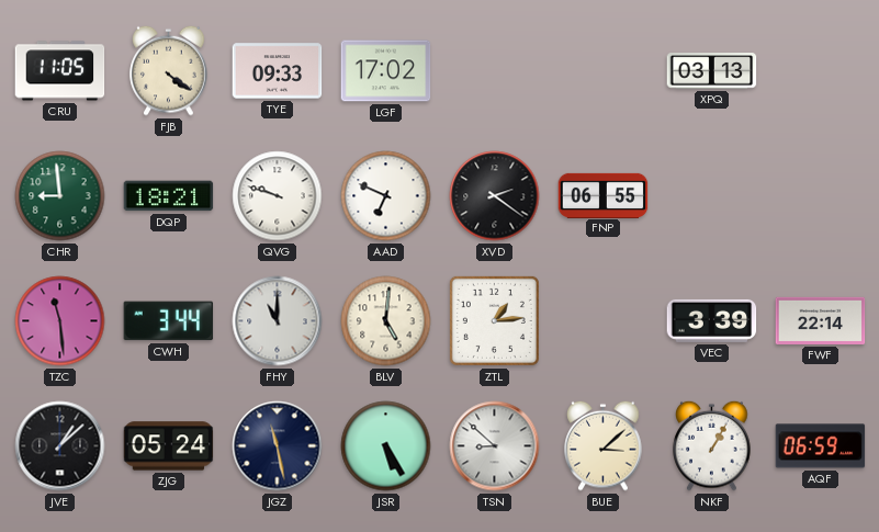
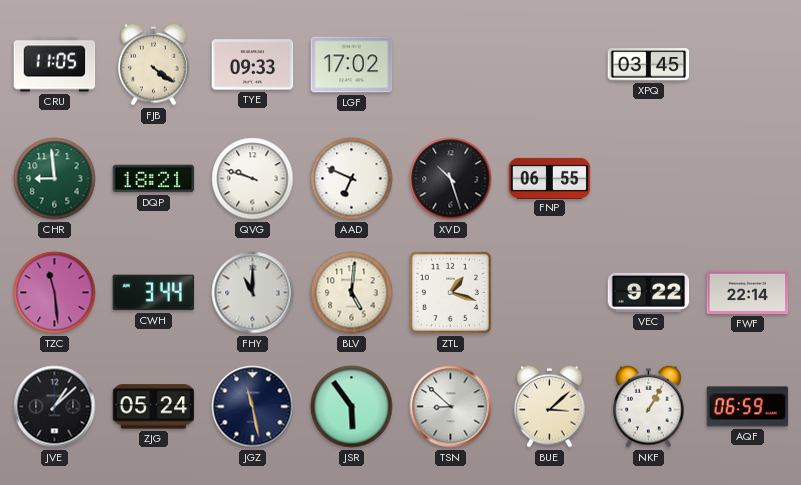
XPQ: 03:13 -> 03:45 (649, 65)
XVD: 2:21 -> 10:27 (451, 179)
ZTL: 1:14 -> 1:18 (450, 292)
VEC: 3:39 -> 9:22 (649, 292)
JSR: 5:25 -> 5:54 (352, 407)
